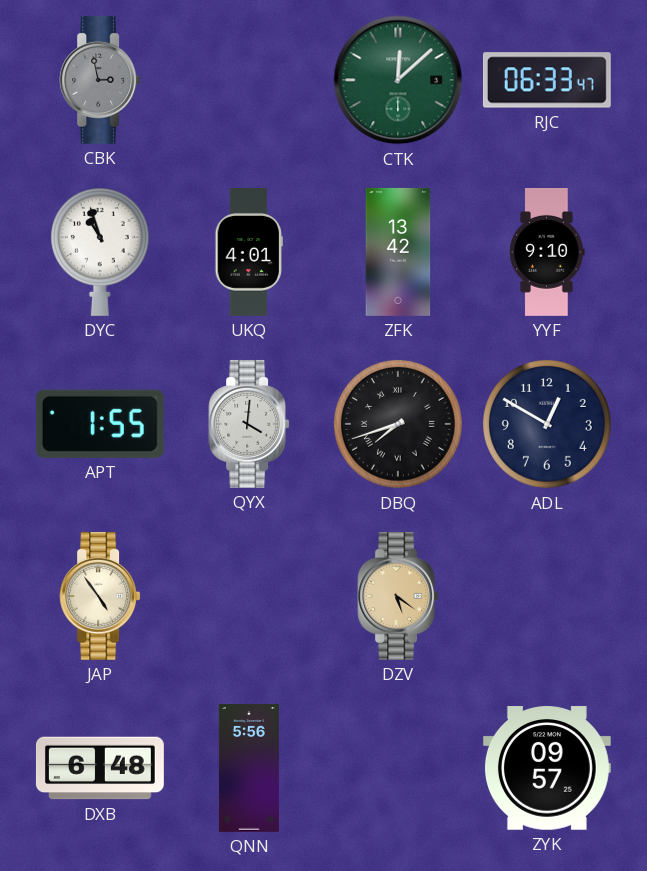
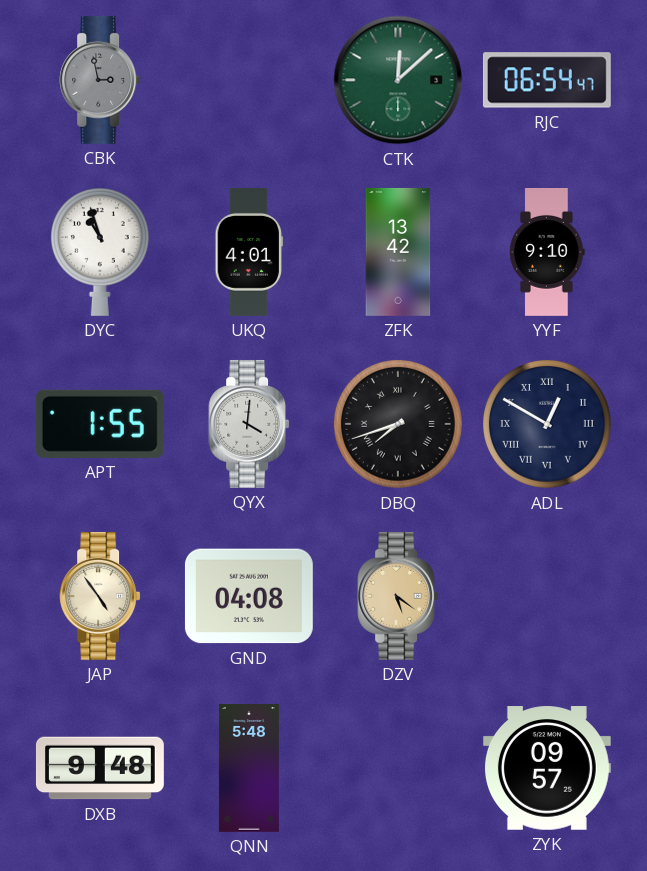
RJC: 06:33 -> 06:54 (547, 80)
ADL numerals: Arabic -> Roman (547, 424)
GND: none -> 04:08 (249, 596)
DXB: 6:48 -> 9:48 (100, 768)
QNN: 5:56 -> 5:48 (249, 769)
